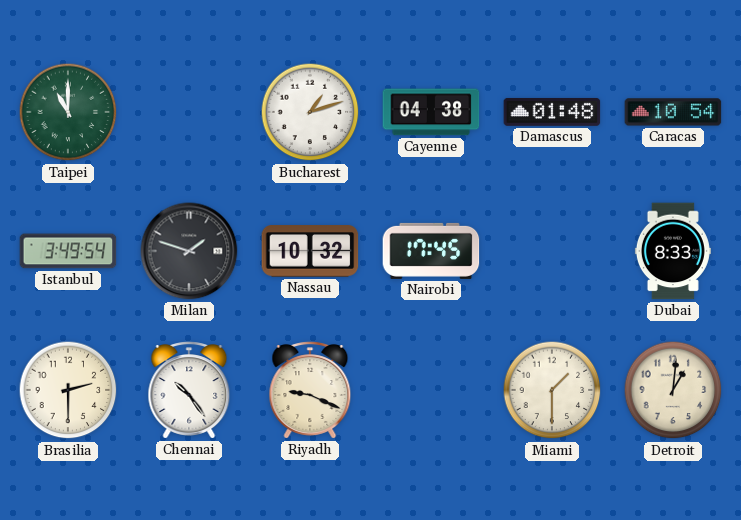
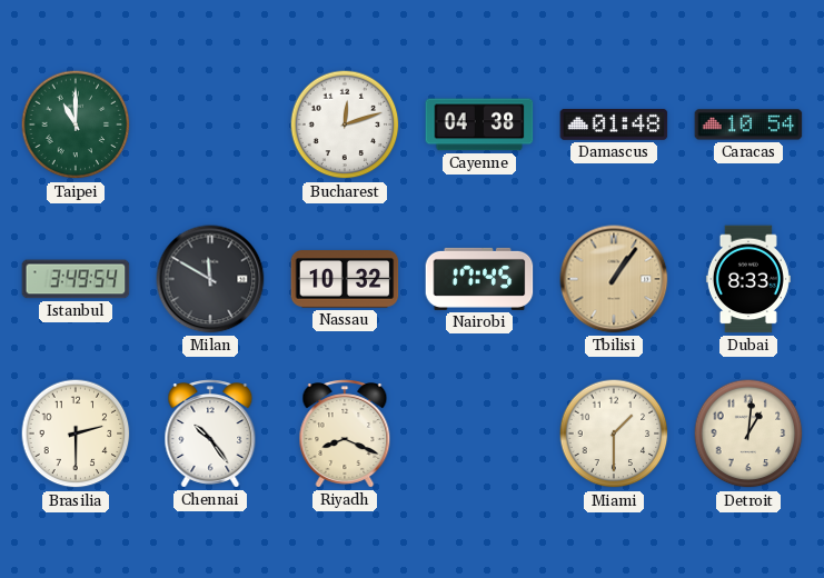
Bucharest: 1:12 -> 12:12 (345, 124)
Milan: 1:48 -> 11:50 (210, 279)
Tbilisi: none -> 1:06 (614, 279)
Riyadh: 9:19 -> 8:19 (345, 433)
